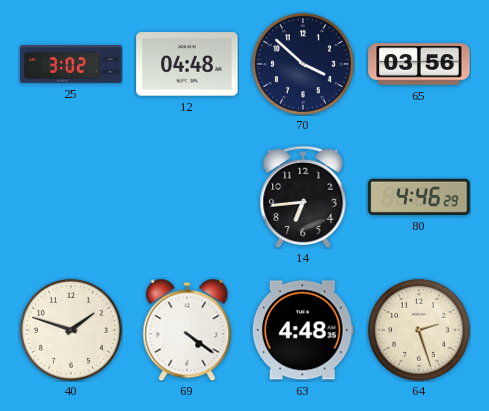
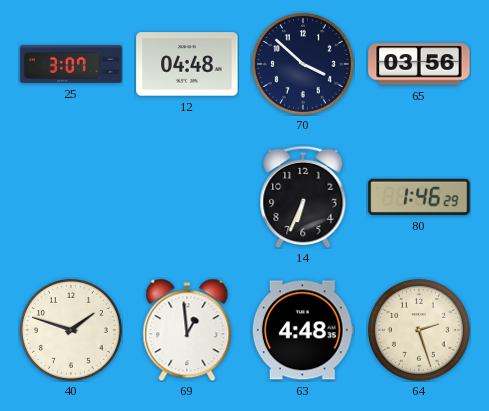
25: 3:02 -> 3:07 (71, 65)
14: 6:44 -> 6:34 (303, 197)
80: 4:46 -> 1:46 (419, 197)
69: 4:21 -> 12:59 (187, 330)
